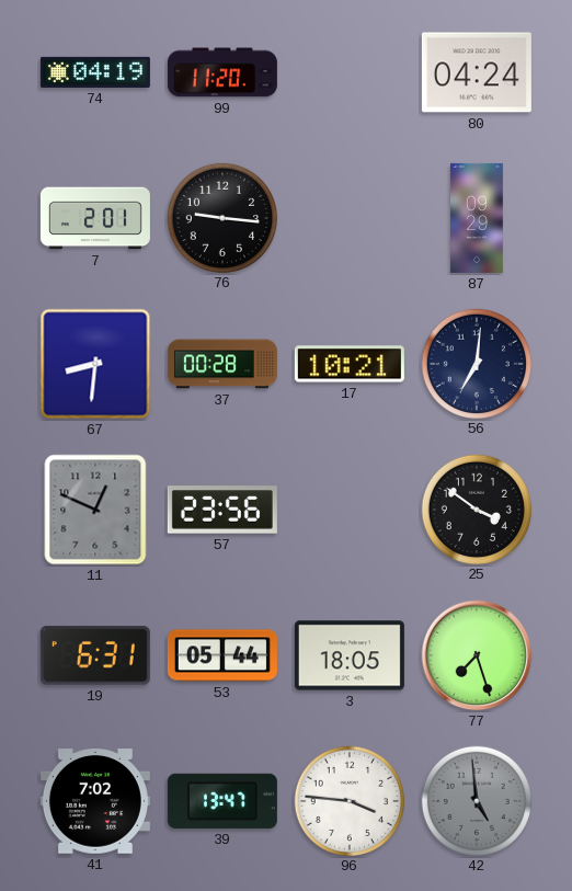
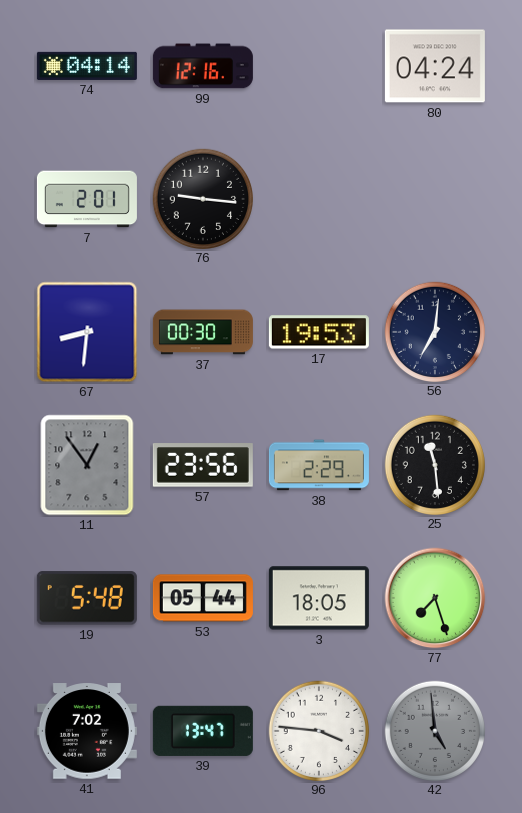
74: 04:19 -> 04:14 (87, 66)
99: 11:20 -> 12:16 (203, 66)
87: 09:29 -> none (478, 218)
37: 00:28 -> 00:30 (203, 332)
17: 10:21 -> 19:53 (319, 332)
11: 12:49 -> 12:54 (87, 465)
38: none -> 2:29 (319, 465)
25: 3:51 -> 11:29 (434, 464)
19: 6:31 -> 5:48 (87, 598)
